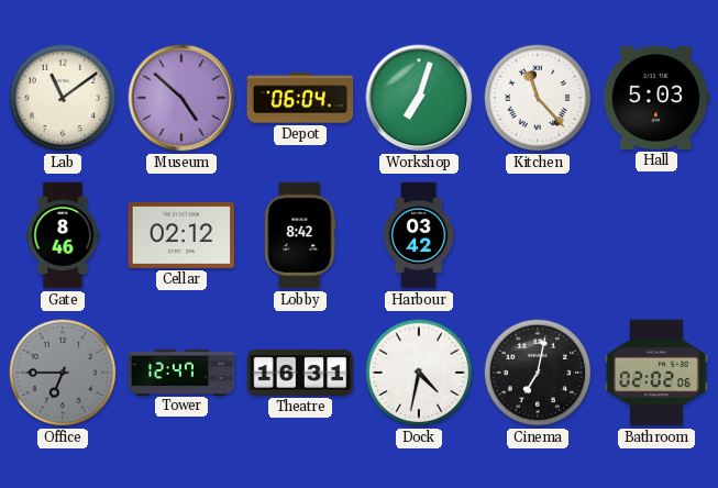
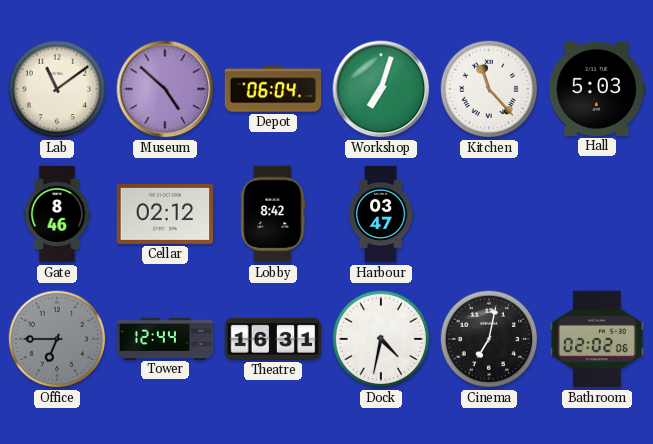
Harbour: 03:42 -> 03:47 (381, 214)
Tower: 12:47 -> 12:44 (165, 338)
